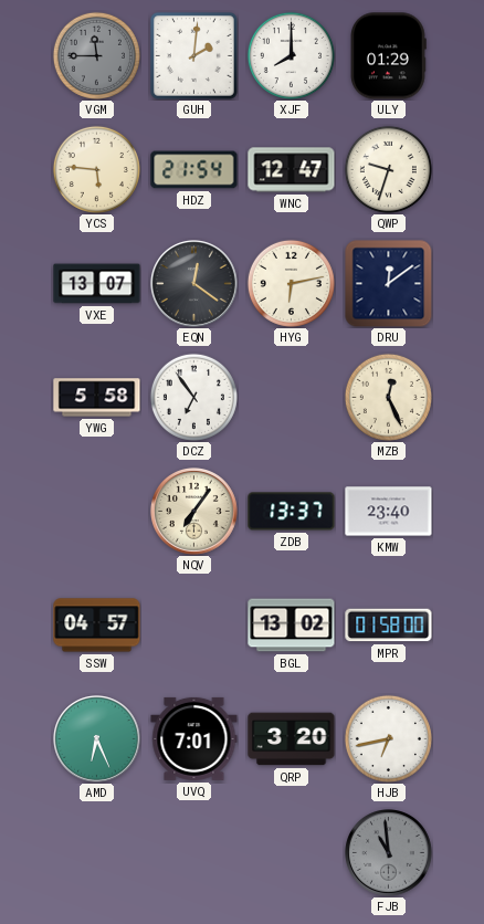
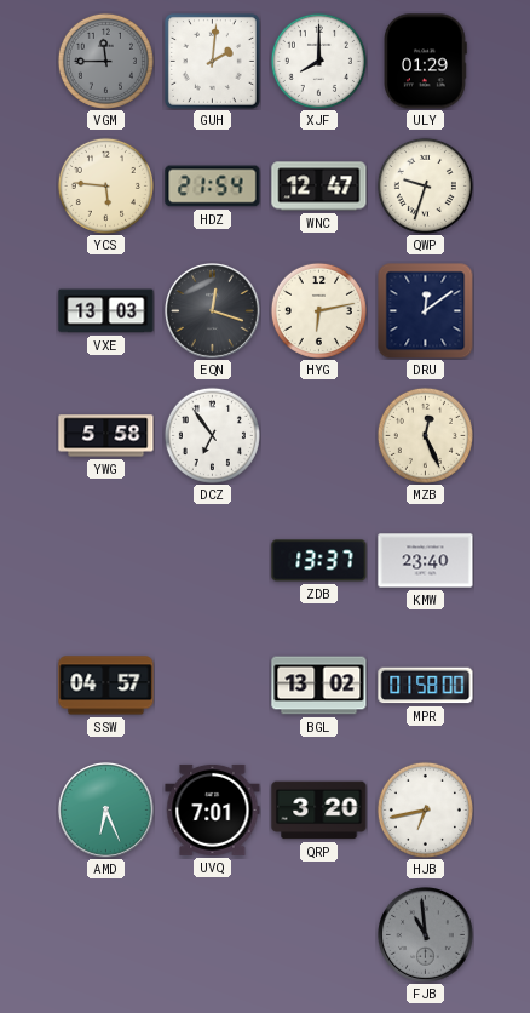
VXE: 13:07 -> 13:03 (106, 311)
EQN: 12:21 -> 12:18 (213, 311)
NQV: 7:06 -> none (194, 512)
